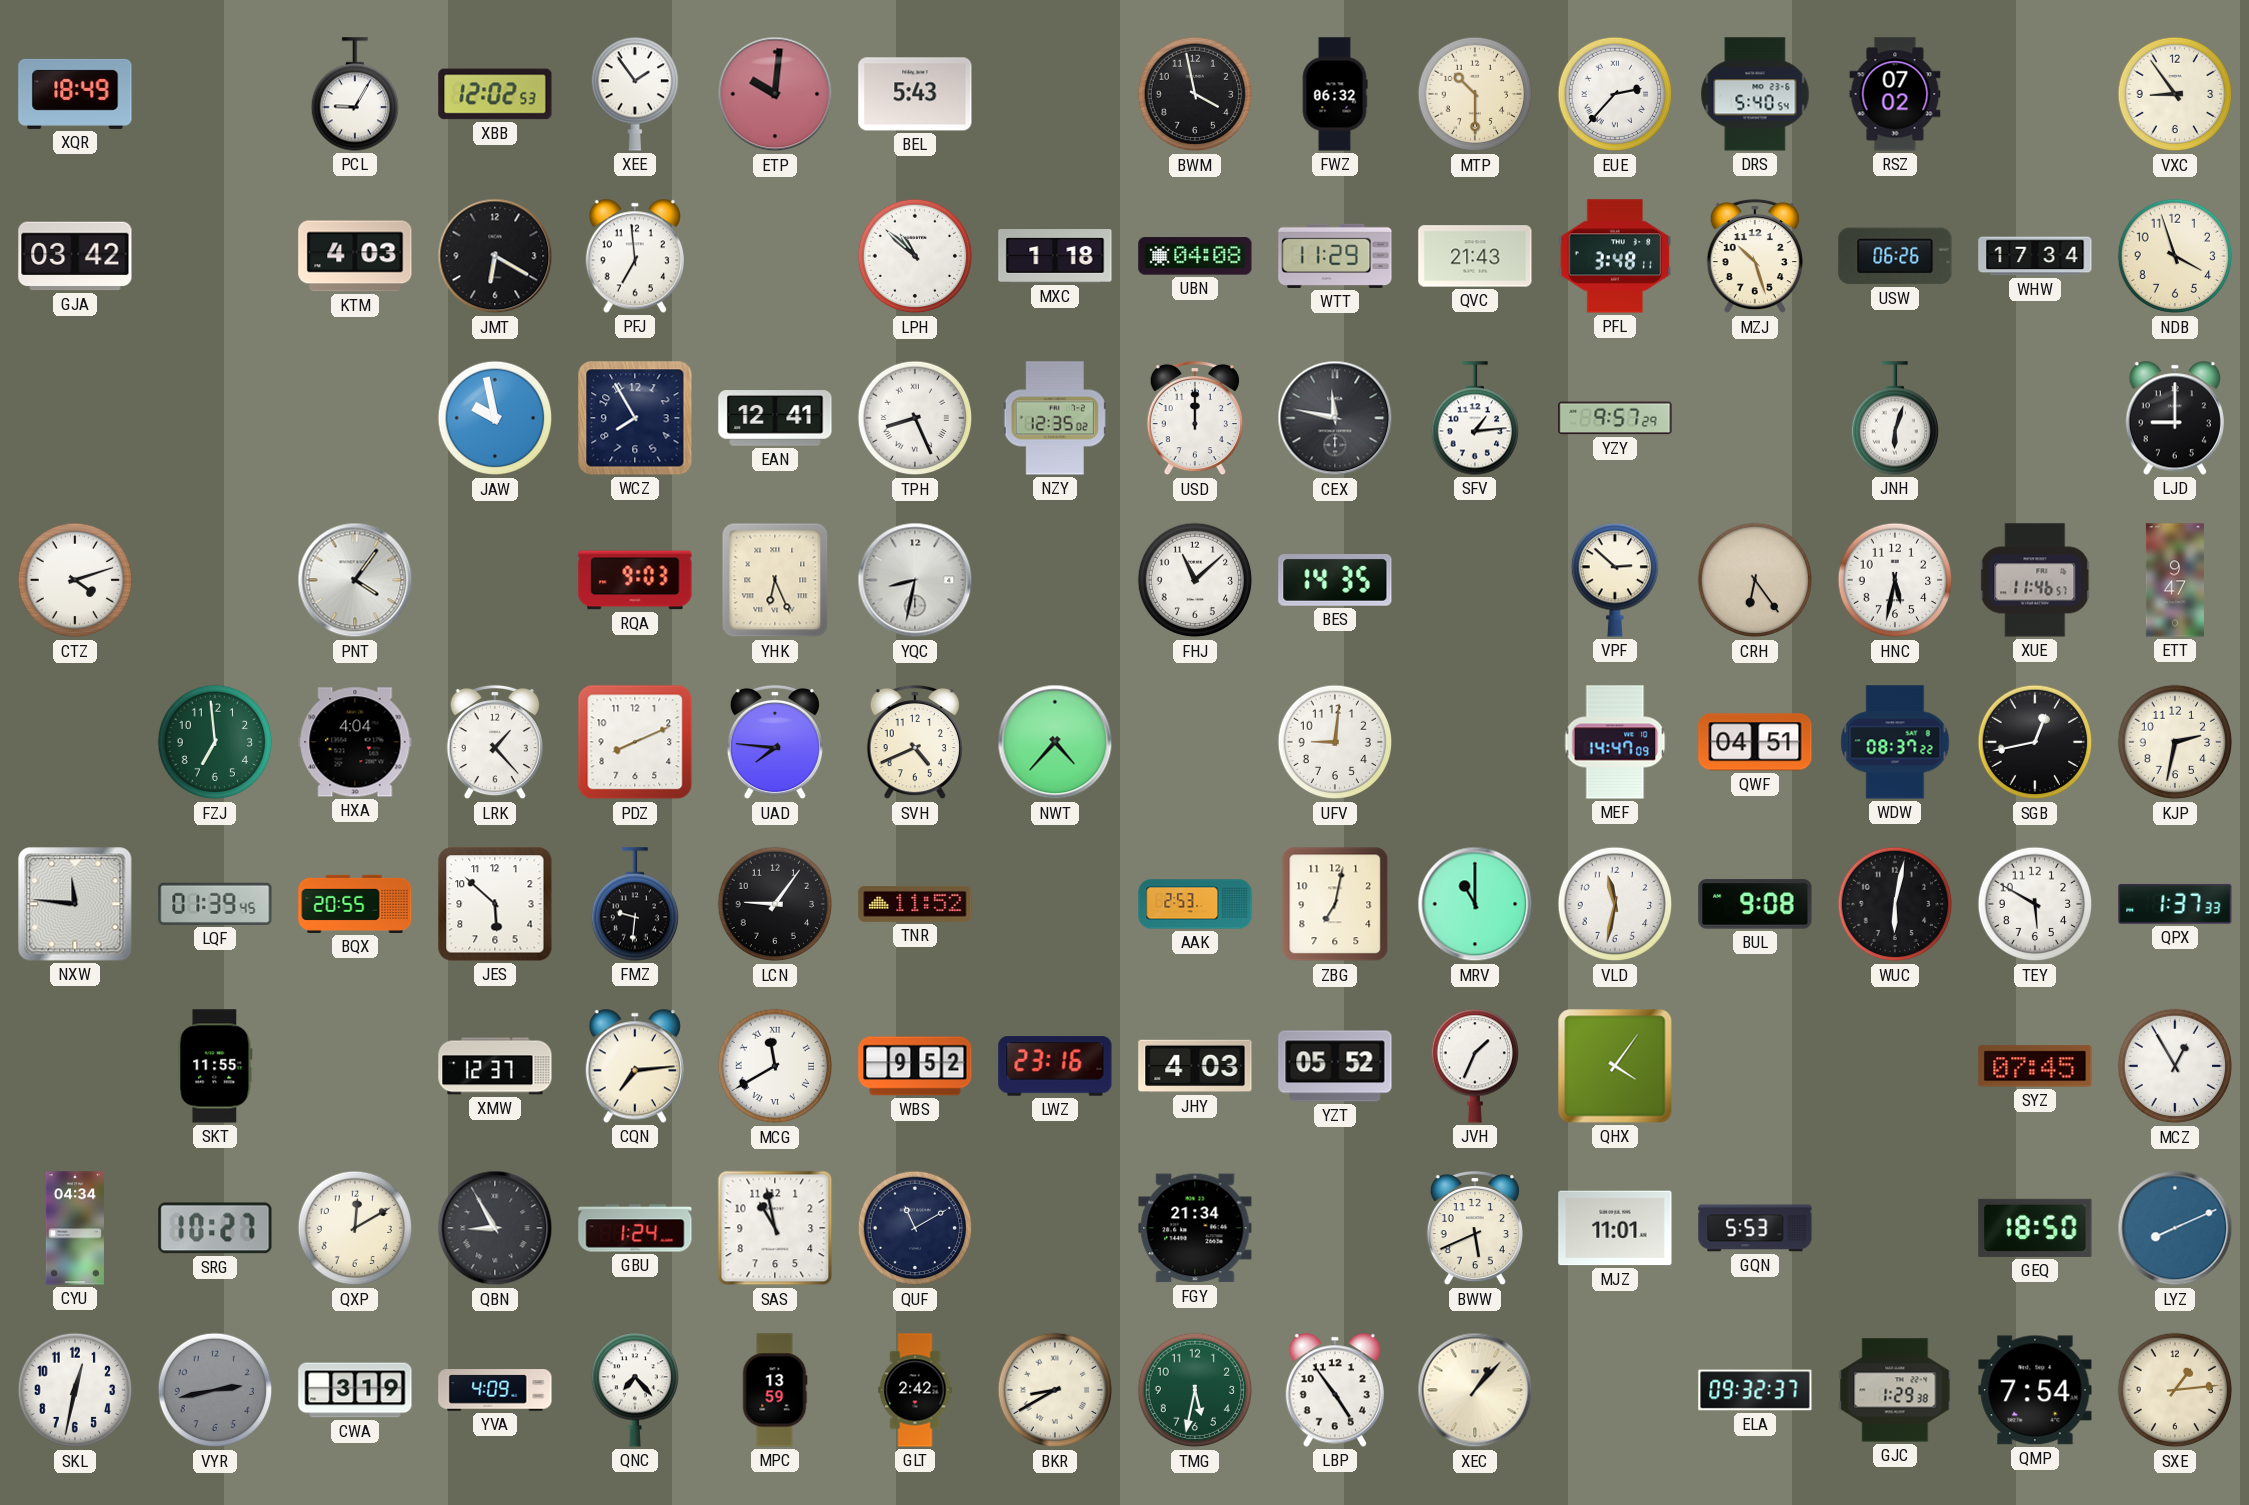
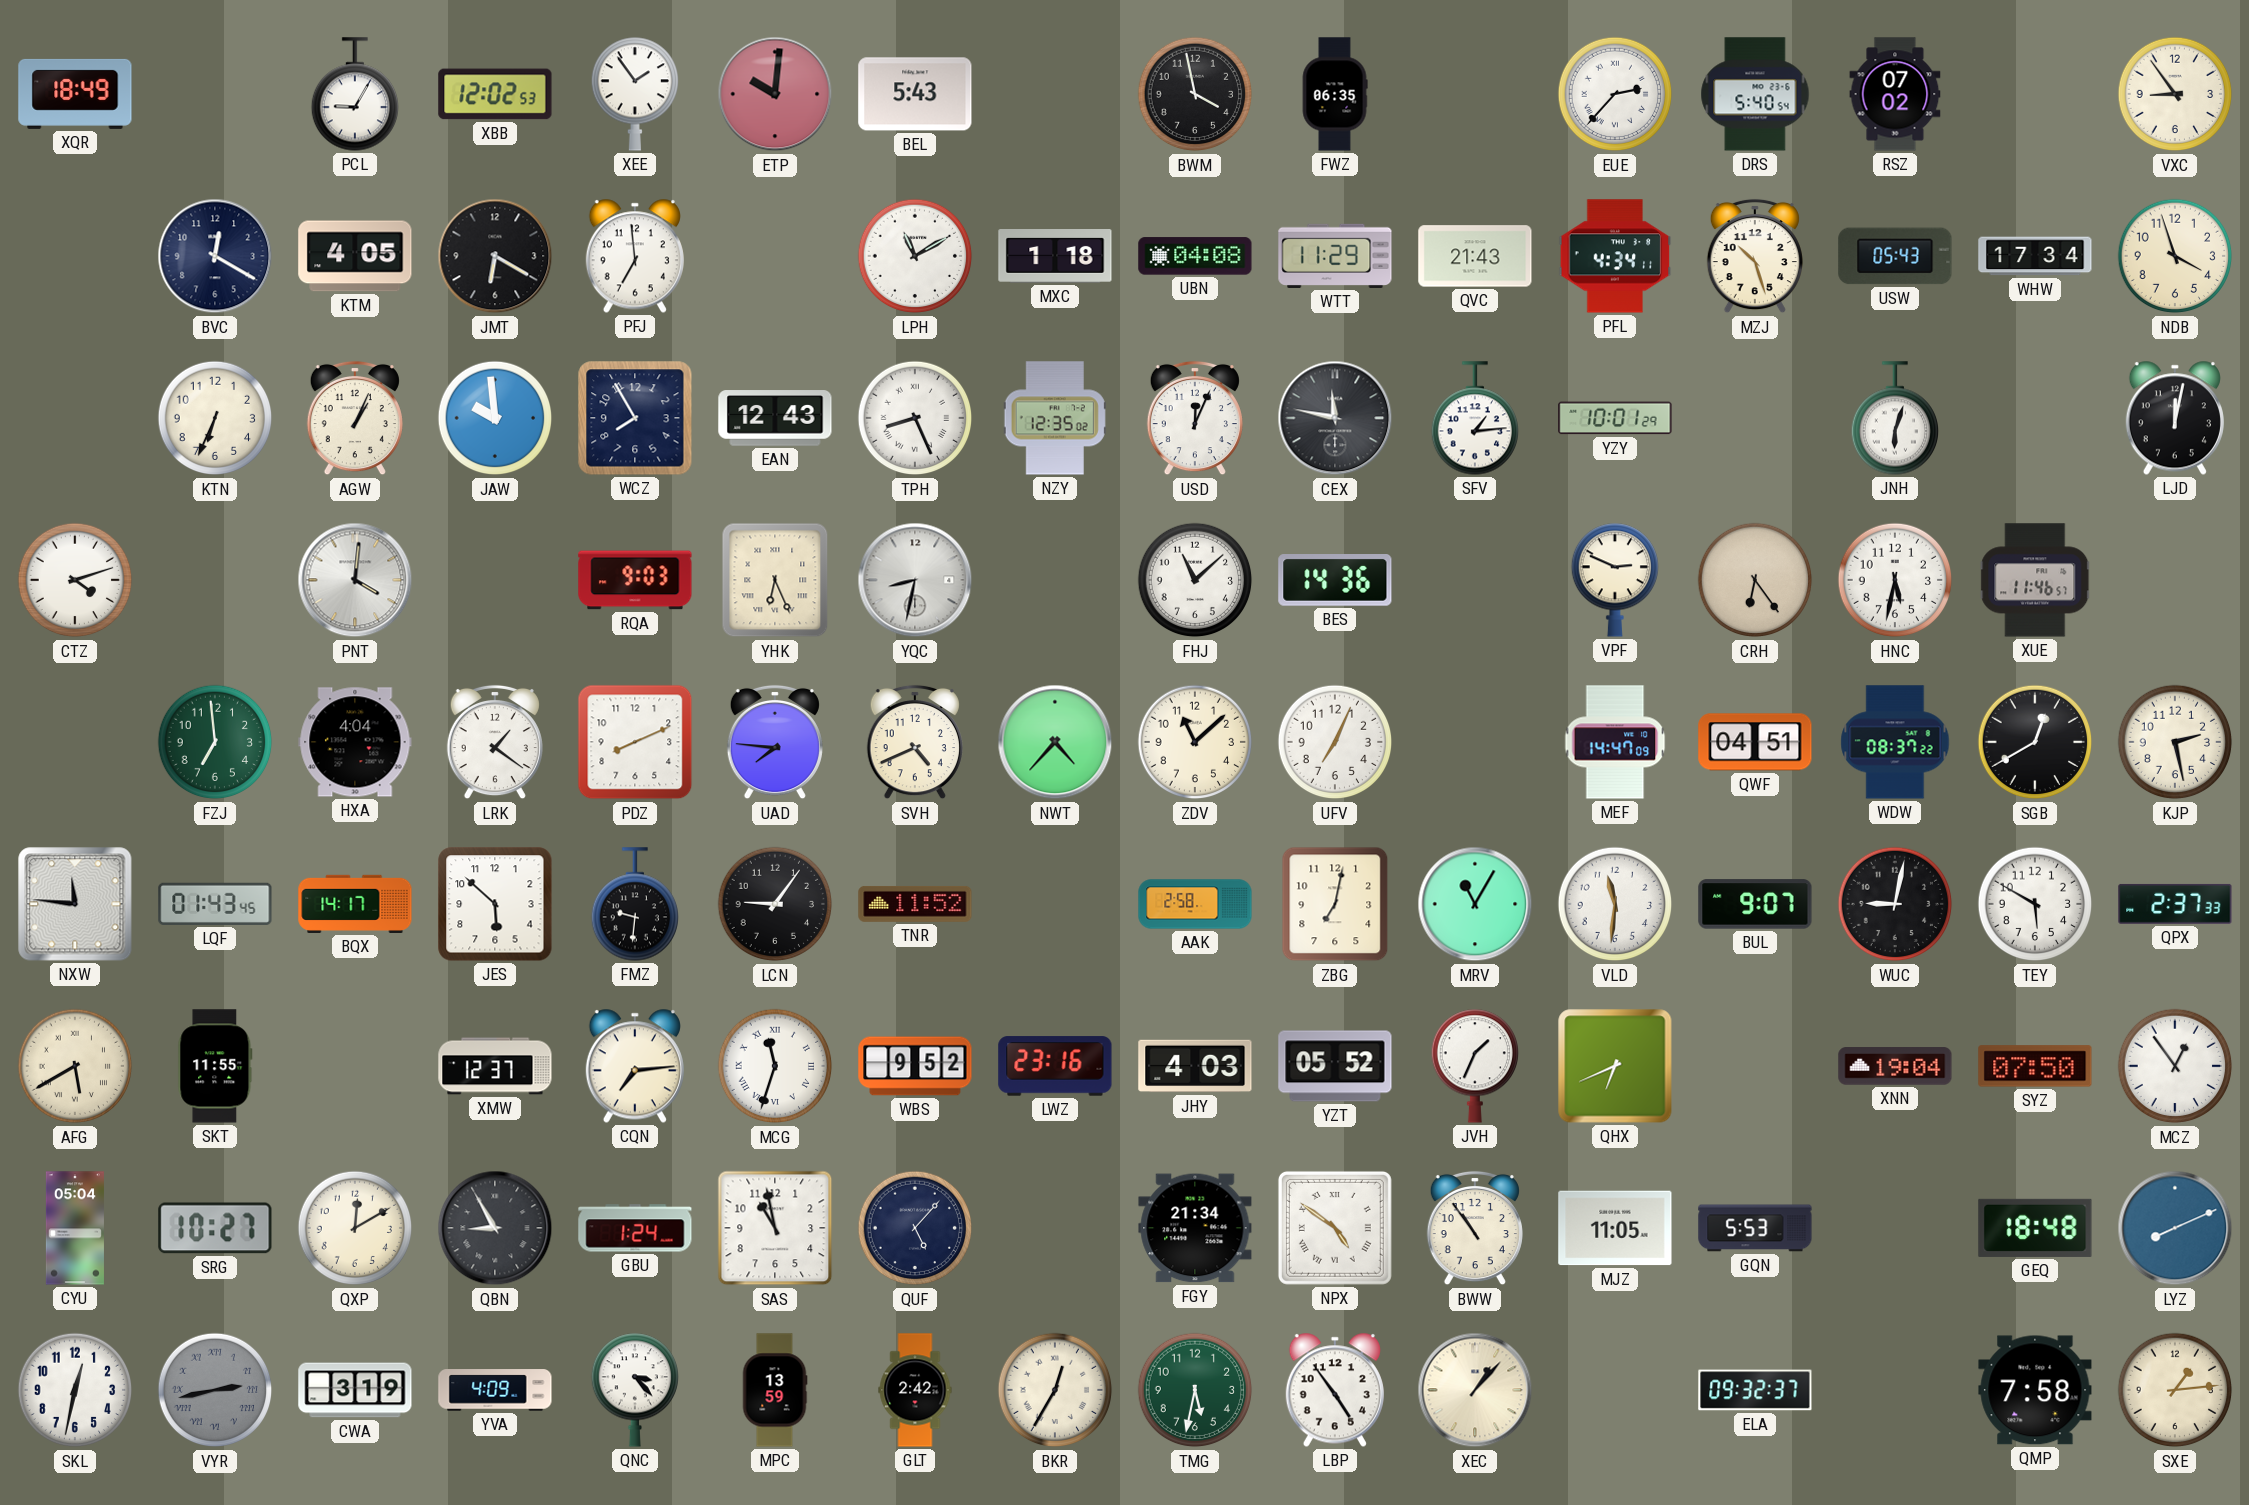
FWZ: 06:32 -> 06:35 (1335, 94)
MTP: 10:30 -> none (1475, 94)
GJA: 03:42 -> none (75, 256)
BVC: none -> 12:20 (215, 256)
KTM: 4:03 -> 4:05 (355, 256)
LPH: 10:52 -> 11:10 (915, 256)
PFL: 3:48 -> 4:34 (1615, 256)
USW: 06:26 -> 05:43 (1895, 256)
KTN: none -> 6:34 (215, 418)
AGW: none -> 1:04 (355, 418)
JAW: 9:58 -> 9:59 (495, 418)
EAN: 12:41 -> 12:43 (775, 418)
USD: 12:00 -> 12:04 (1195, 418)
YZY: 9:57 -> 10:01 (1615, 418)
LJD: 9:00 -> 12:02 (2175, 418)
PNT: 4:06 -> 4:01 (355, 580)
BES: 14:35 -> 14:36 (1335, 581)
VPF: 2:52 -> 2:49 (1614, 580)
ETT: 9:47 -> none (2175, 580)
LRK: 1:23 -> 1:21 (495, 742)
ZDV: none -> 11:08 (1195, 742)
UFV: 9:01 -> 7:04 (1335, 742)
SGB: 12:43 -> 12:40 (2035, 742)
KJP: 2:32 -> 2:28 (2175, 742)
LQF: 01:39 -> 01:43 (215, 904)
BQX: 20:55 -> 14:17 (355, 904)
AAK: 2:53 -> 2:58 (1195, 904)
MRV: 11:00 -> 11:05 (1475, 904)
VLD: 11:32 -> 11:31 (1615, 904)
BUL: 9:08 -> 9:07 (1755, 904)
WUC: 6:02 -> 9:02 (1895, 904)
QPX: 1:37 -> 2:37 (2175, 904)
AFG: none -> 5:40 (75, 1066)
MCG: 11:40 -> 11:33 (775, 1066)
QHX: 4:06 -> 6:41 (1615, 1066)
XNN: none -> 19:04 (1895, 1066)
SYZ: 07:45 -> 07:50 (2035, 1066)
MCZ: 12:55 -> 12:54 (2175, 1066)
CYU: 04:34 -> 05:04 (75, 1228)
QUF: 11:10 -> 5:07 (915, 1228)
NPX: none -> 4:51 (1335, 1228)
BWW: 5:41 -> 10:54 (1475, 1228)
MJZ: 11:01 -> 11:05 (1615, 1228)
GEQ: 18:50 -> 18:48 (2035, 1228)
VYR numerals: Arabic -> Roman (215, 1390)
QNC: 7:23 -> 3:23 (634, 1390)
BKR: 8:40 -> 12:35 (1055, 1390)
GJC: 1:29 -> none (1895, 1390)
QMP: 7:54 -> 7:58 (2035, 1390)
